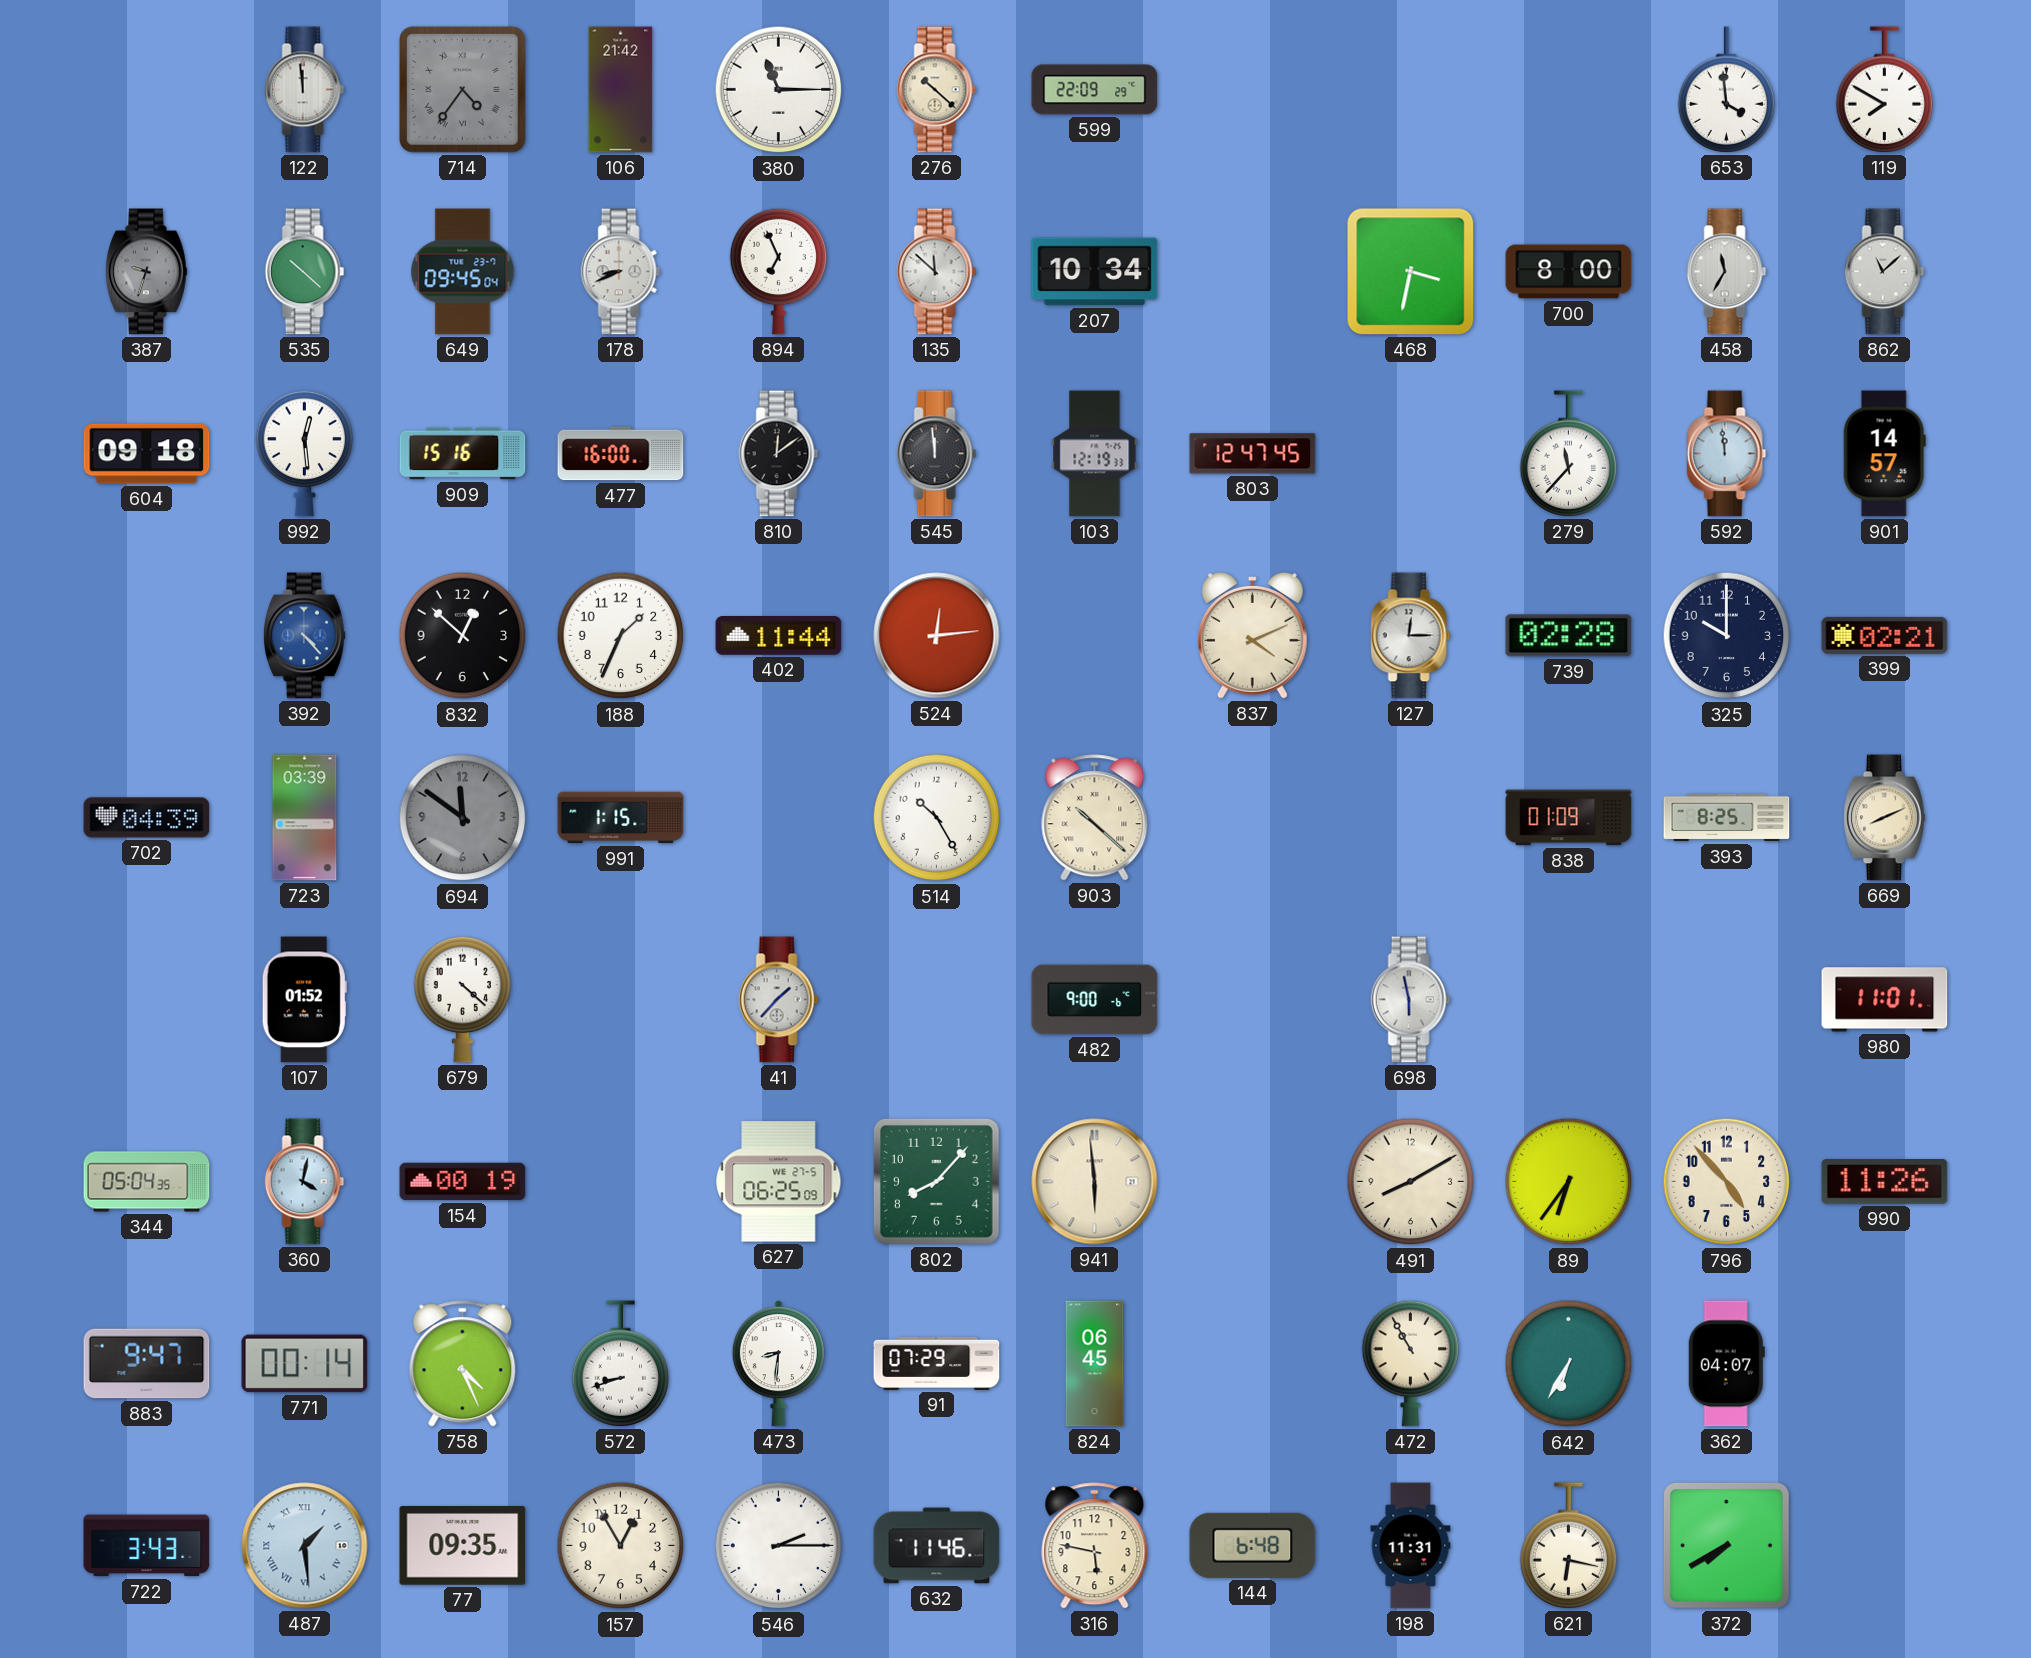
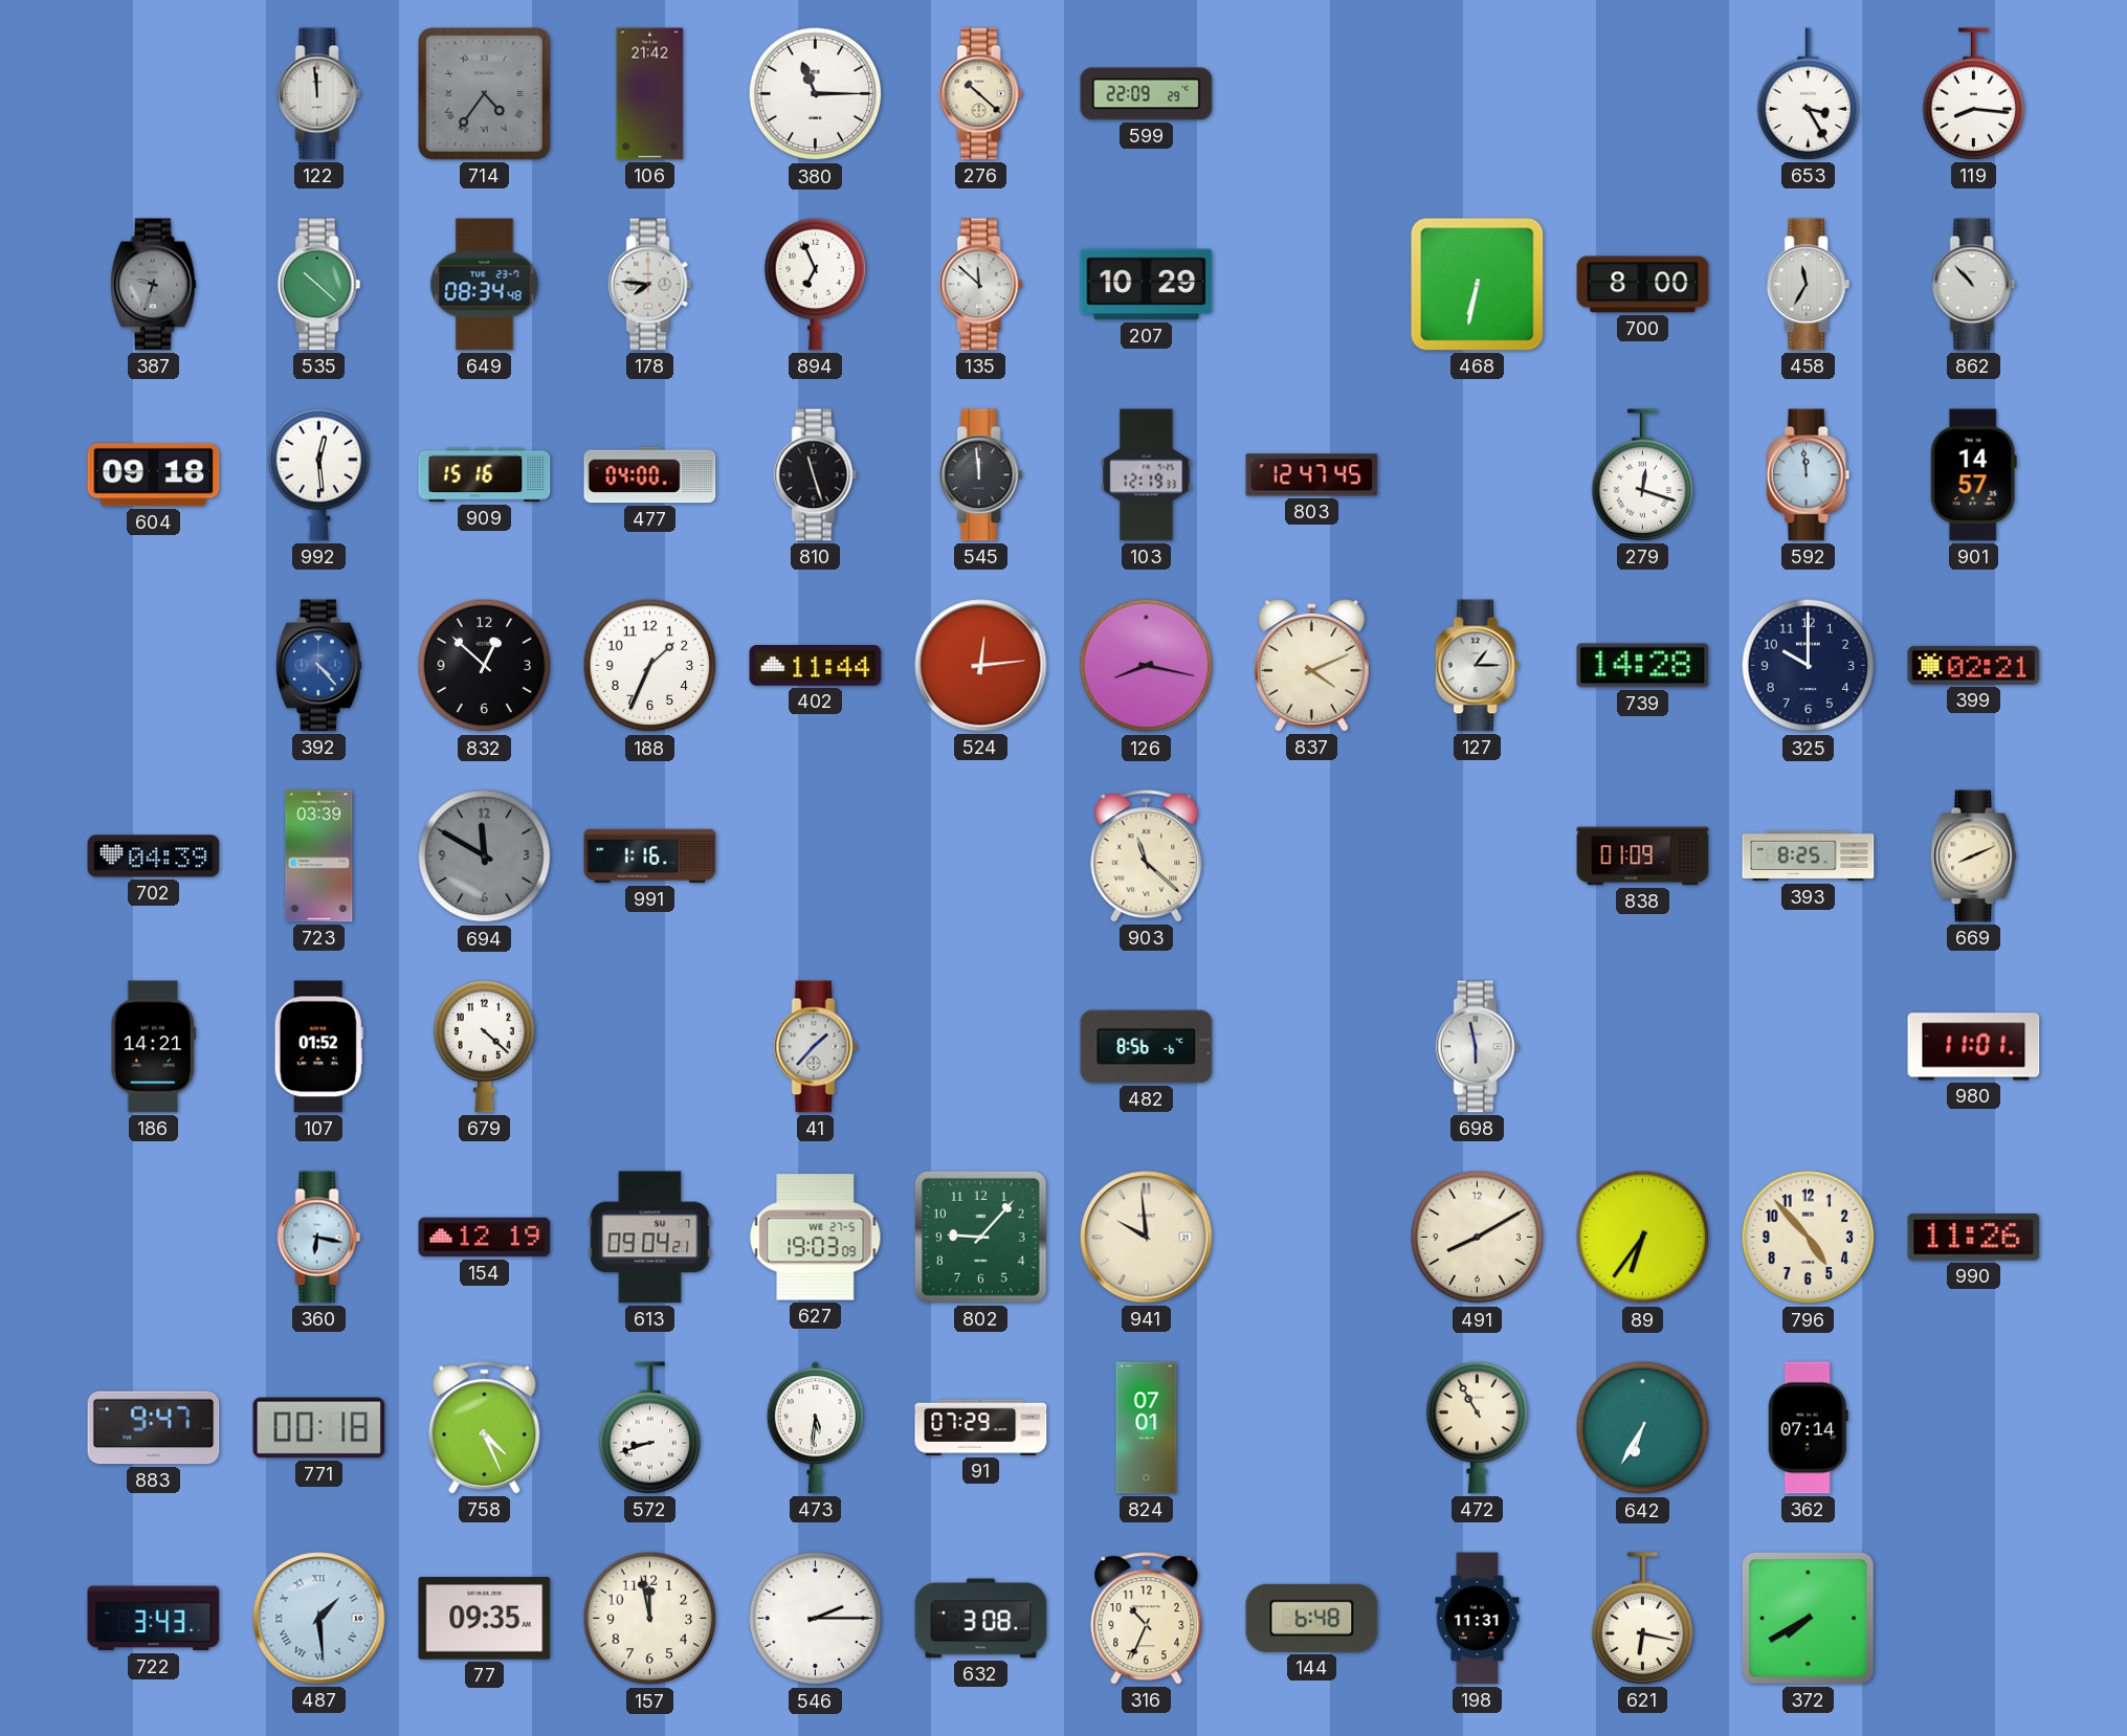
653: 3:59 -> 3:25 (1809, 94)
119: 7:50 -> 8:16 (1974, 94)
649: 09:45 -> 08:34 (485, 285)
178: 8:41 -> 7:46 (650, 285)
207: 10:34 -> 10:29 (1147, 285)
468: 3:32 -> 6:32 (1478, 285)
862: 11:08 -> 10:53 (1974, 285)
477: 16:00 -> 04:00 (650, 475)
810: 12:09 -> 11:27 (816, 475)
279: 11:37 -> 12:18 (1643, 475)
126: none -> 8:17 (1147, 666)
127: 12:15 -> 1:15 (1478, 666)
739: 02:28 -> 14:28 (1643, 666)
694: 11:51 -> 11:50 (485, 856)
991: 1:15 -> 1:16 (650, 856)
514: 10:25 -> none (937, 818)
903: 10:22 -> 11:22 (1147, 856)
186: none -> 14:21 (153, 1047)
482: 9:00 -> 8:56 (1147, 1047)
344: 05:04 -> none (147, 1182)
360: 4:02 -> 6:17 (319, 1238)
154: 00:19 -> 12:19 (485, 1238)
613: none -> 09:04 (650, 1238)
627: 06:25 -> 19:03 (816, 1238)
802: 8:07 -> 9:07 (980, 1237)
941: 5:59 -> 9:59 (1147, 1238)
771: 00:14 -> 00:18 (319, 1428)
473: 8:31 -> 5:31 (815, 1428)
824: 06:45 -> 07:01 (1147, 1428)
362: 04:07 -> 07:14 (1808, 1428)
157: 12:55 -> 11:58 (650, 1619)
632: 11:46 -> 3:08 (981, 1619)
316: 5:47 -> 10:34 (1147, 1619)
